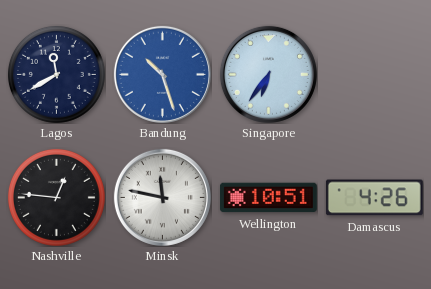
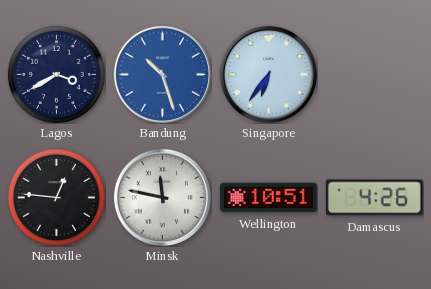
Lagos: 11:40 -> 3:40 (56, 74)
